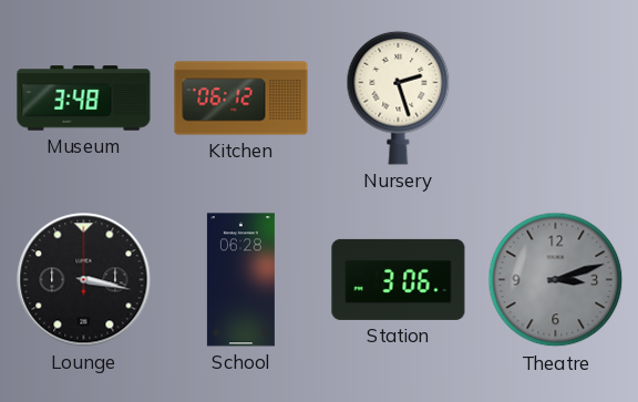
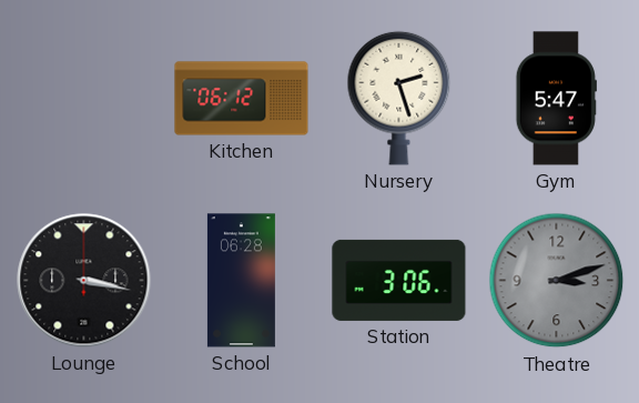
Museum: 3:48 -> none (84, 99)
Gym: none -> 5:47 (556, 99)
